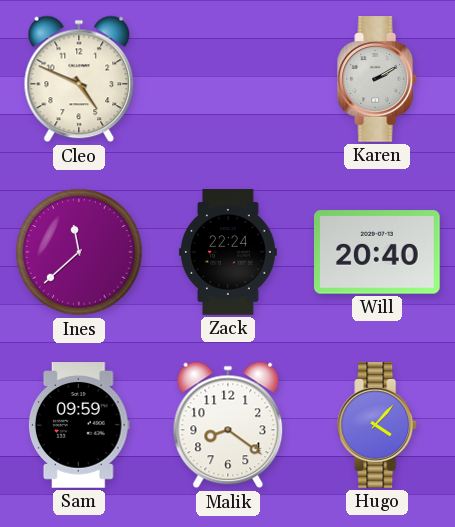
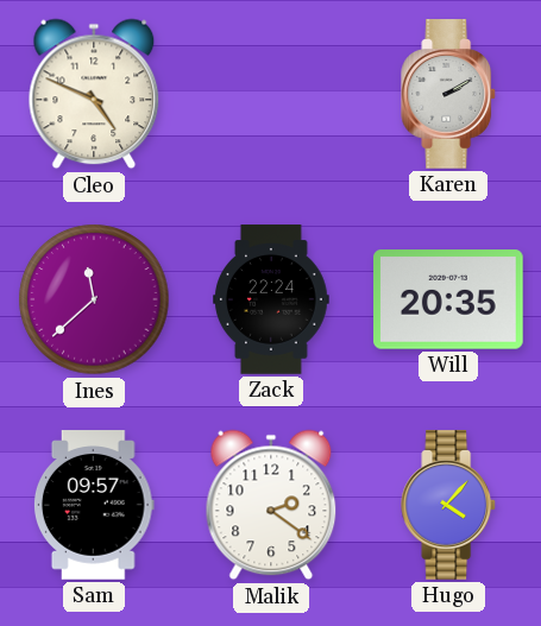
Will: 20:40 -> 20:35 (449, 299)
Sam: 09:59 -> 09:57 (94, 505)
Malik: 8:21 -> 2:21 (271, 505)
